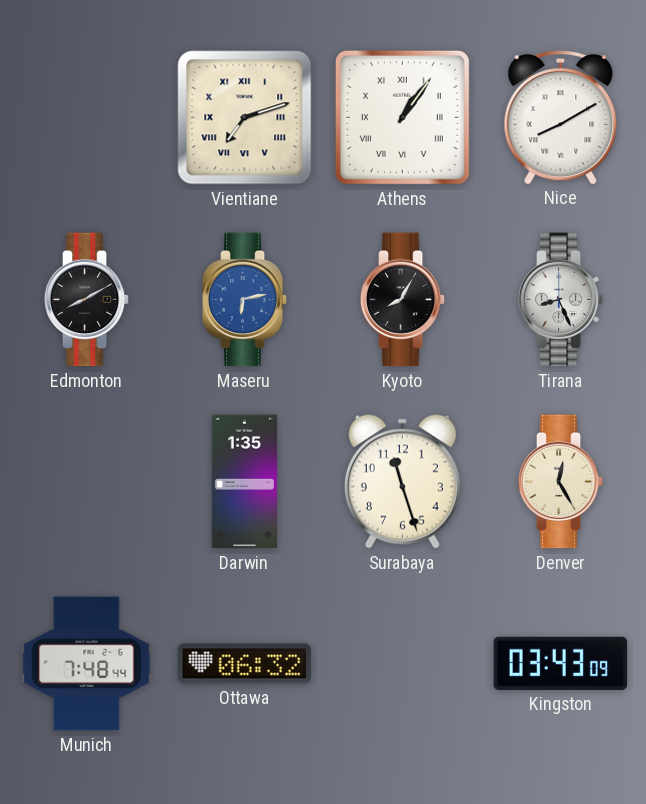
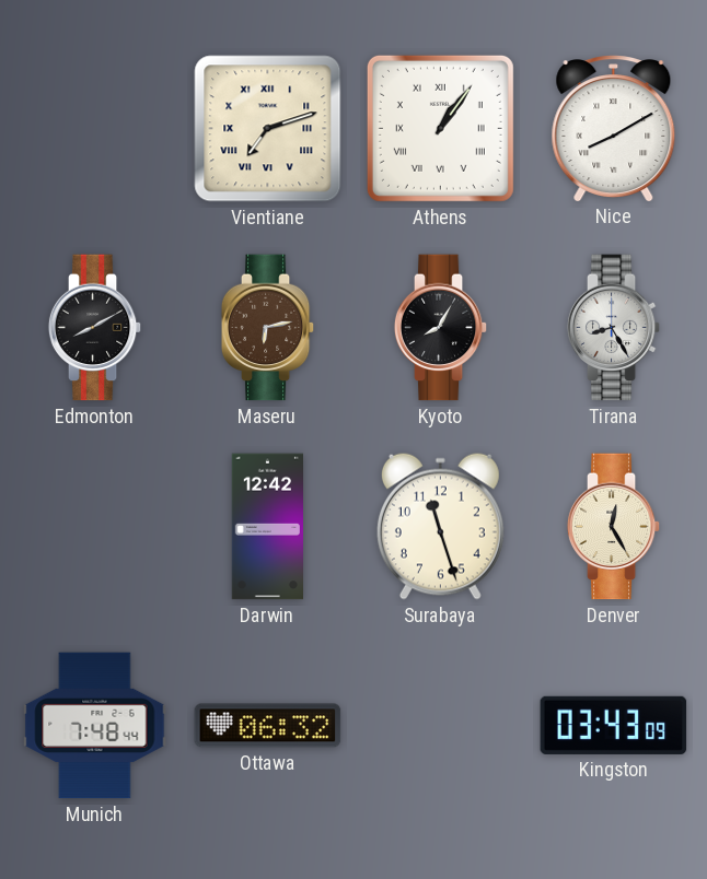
Maseru dial: blue -> brown (268, 328)
Tirana: 8:26 -> 8:25 (614, 328)
Darwin: 1:35 -> 12:42 (267, 527)
